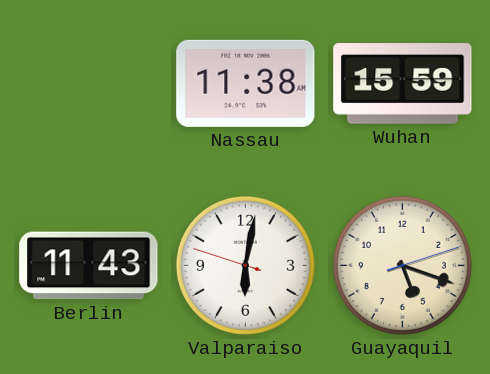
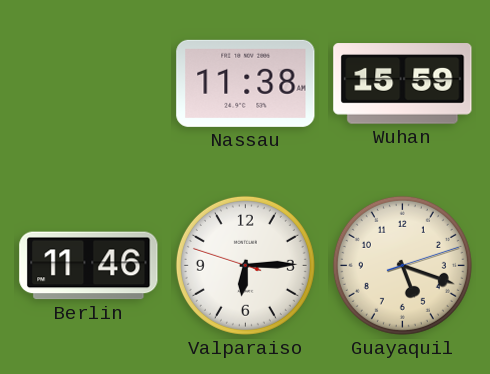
Berlin: 11:43 -> 11:46 (89, 266)
Valparaiso: 6:01 -> 6:14 (245, 265)
